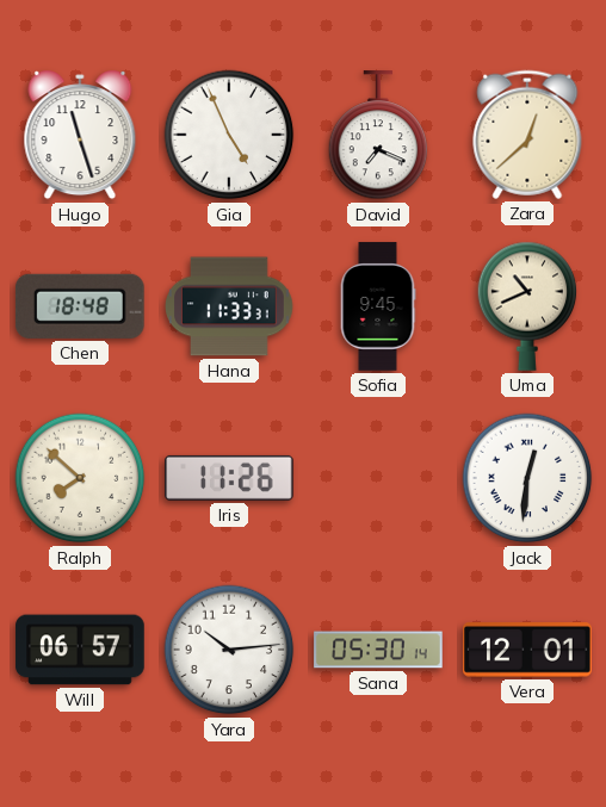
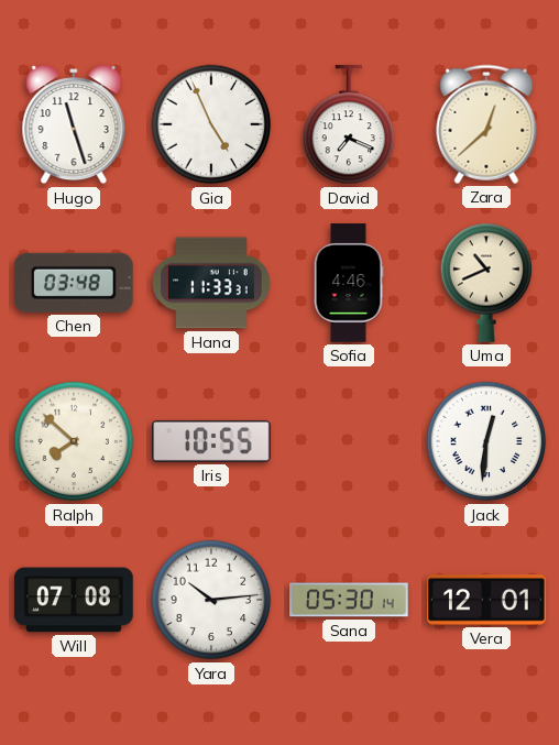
Chen: 18:48 -> 03:48 (74, 283)
Sofia: 9:45 -> 4:46 (349, 283)
Iris: 11:26 -> 10:55 (211, 441)
Will: 06:57 -> 07:08 (74, 600)
